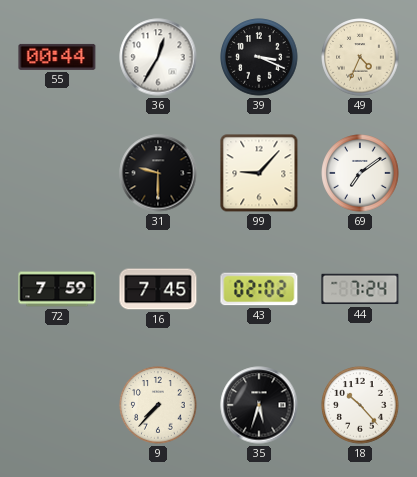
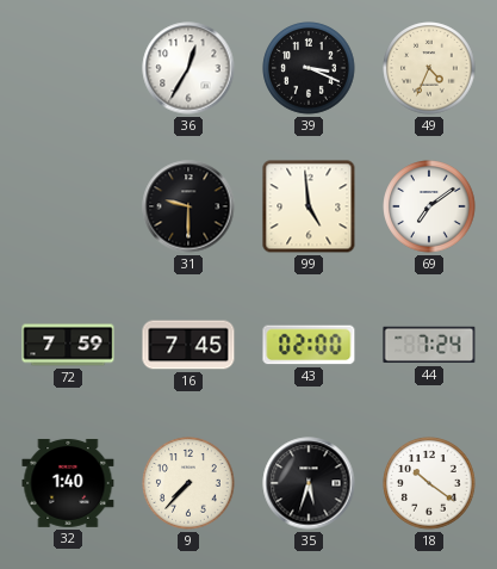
55: 00:44 -> none (57, 57)
99: 9:07 -> 4:59 (309, 206)
43: 02:02 -> 02:00 (309, 345)
32: none -> 1:40 (68, 483)
18: 10:23 -> 10:21 (429, 483)
